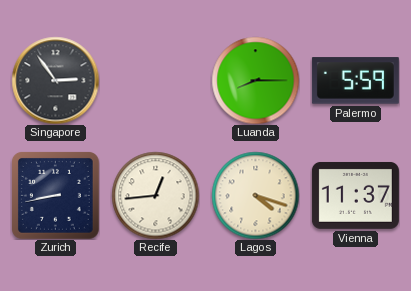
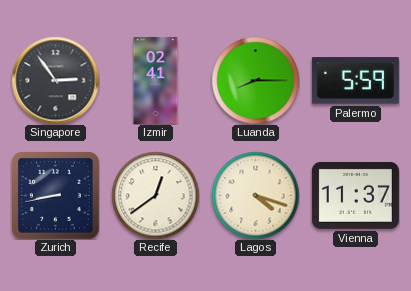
Izmir: none -> 02:41 (156, 80)
Recife: 12:44 -> 12:39 (155, 195)
